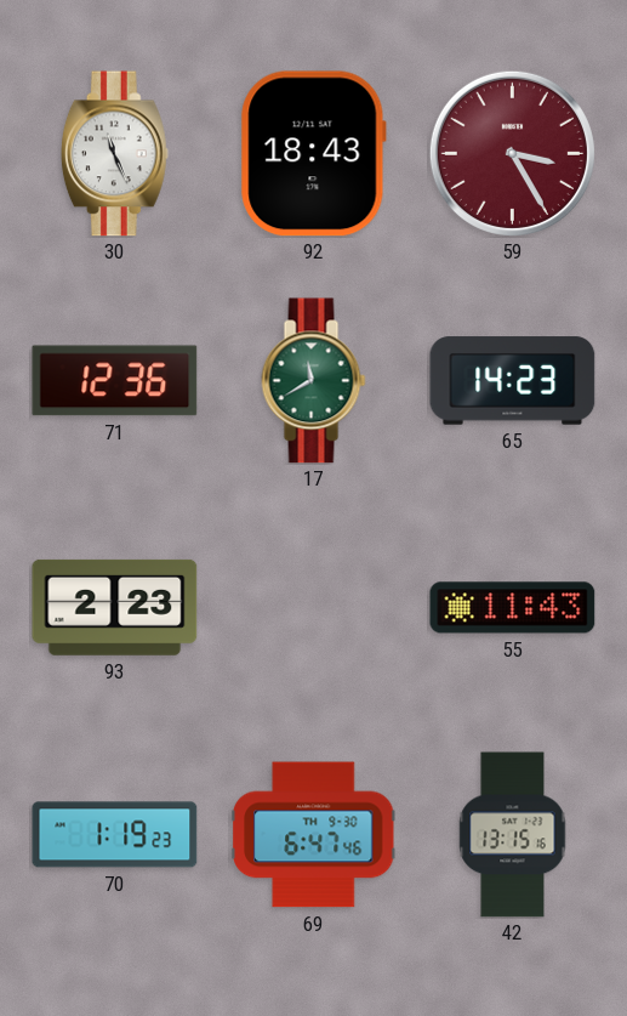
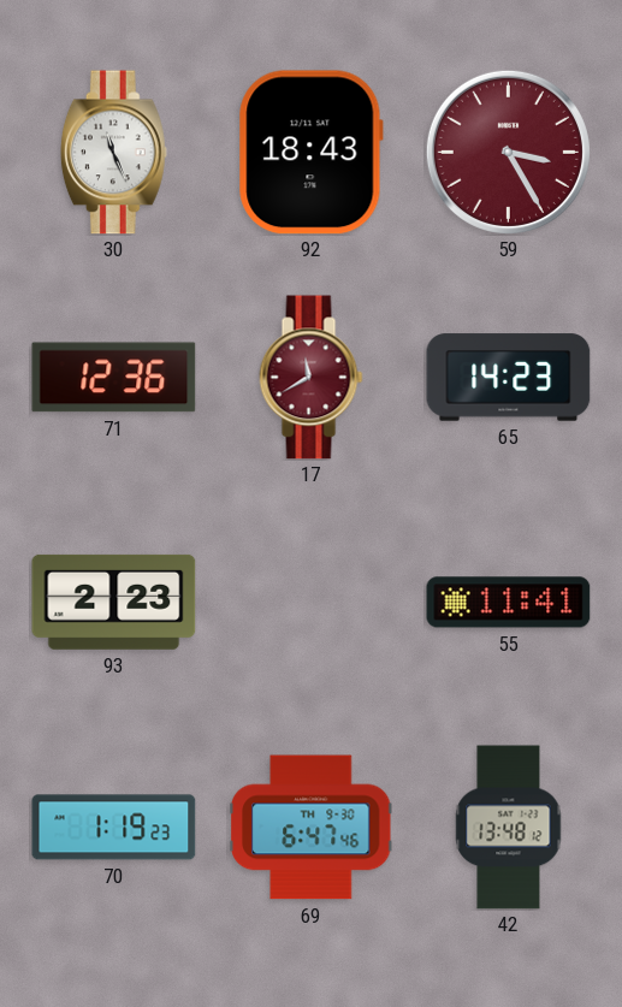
17 dial: green -> burgundy (312, 378)
55: 11:43 -> 11:41 (509, 603)
42: 13:15 -> 13:48 (509, 828)
